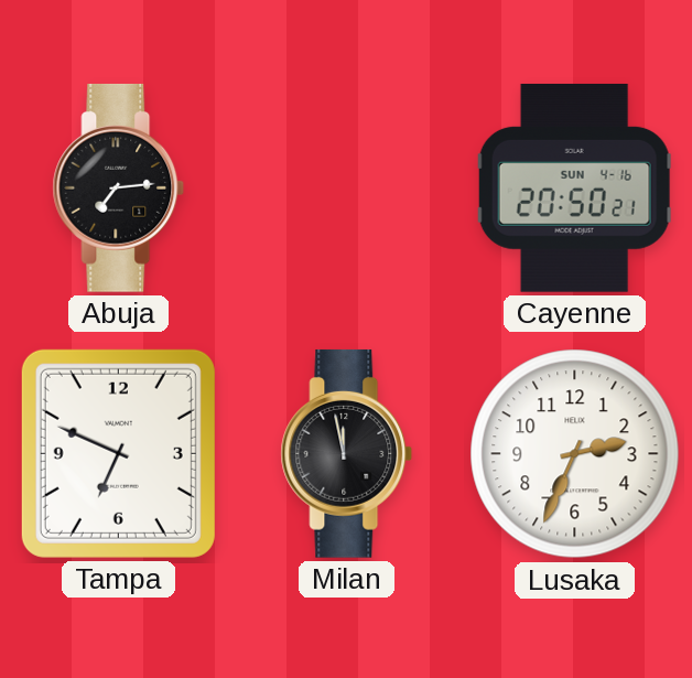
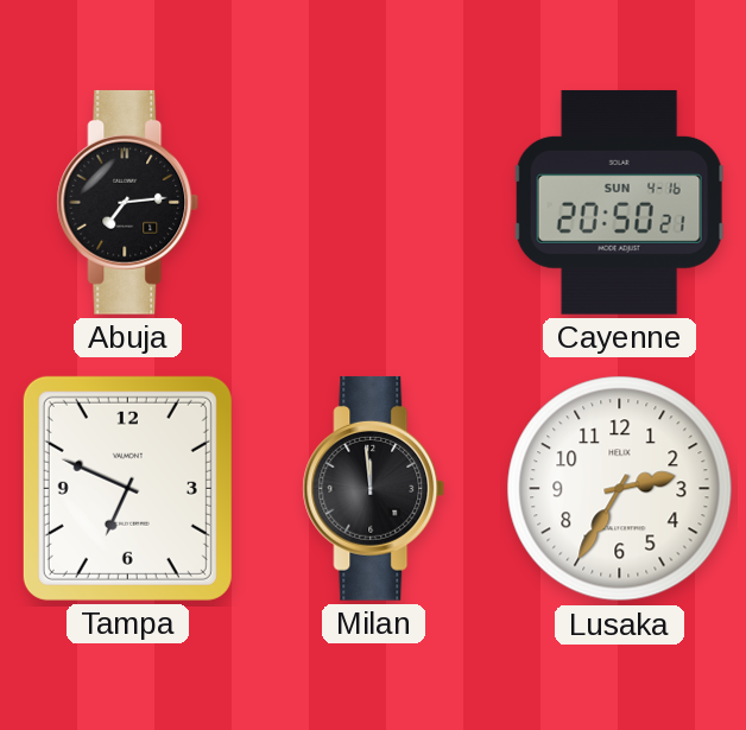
Milan: 11:58 -> 11:59 (374, 489)
Lusaka: 2:34 -> 2:35 (620, 489)
